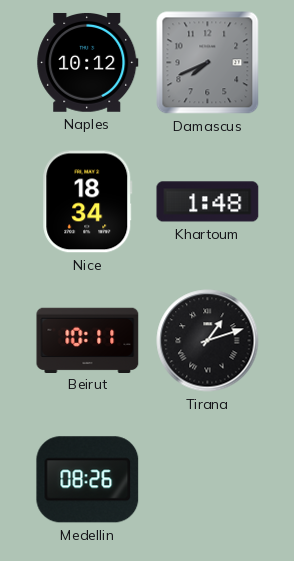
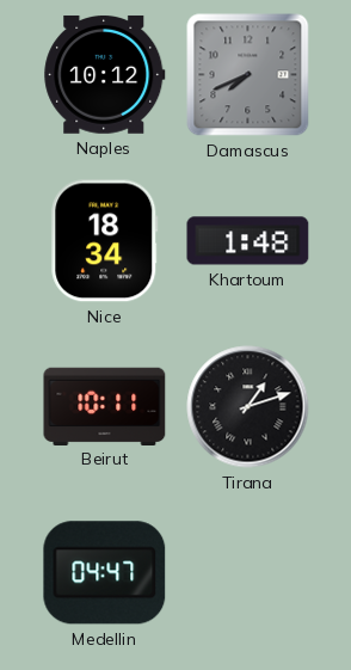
Medellin: 08:26 -> 04:47 (105, 573)
